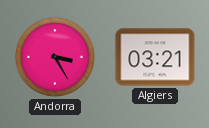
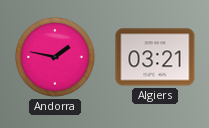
Andorra: 3:25 -> 1:47 (55, 57)
